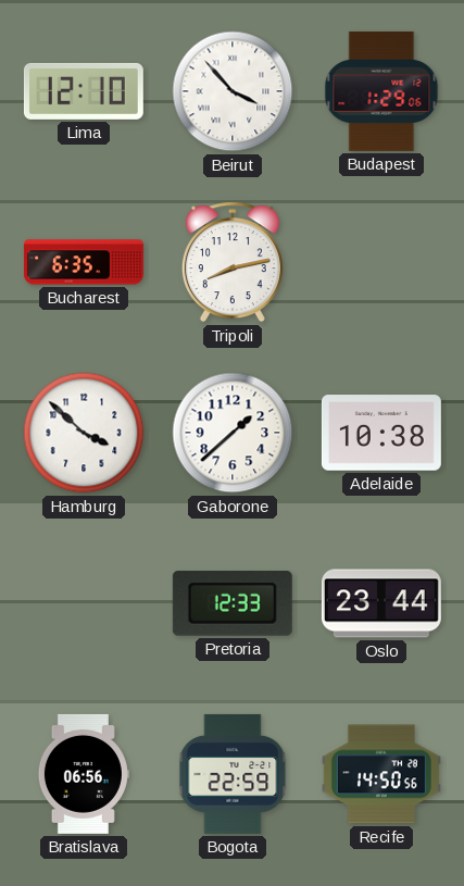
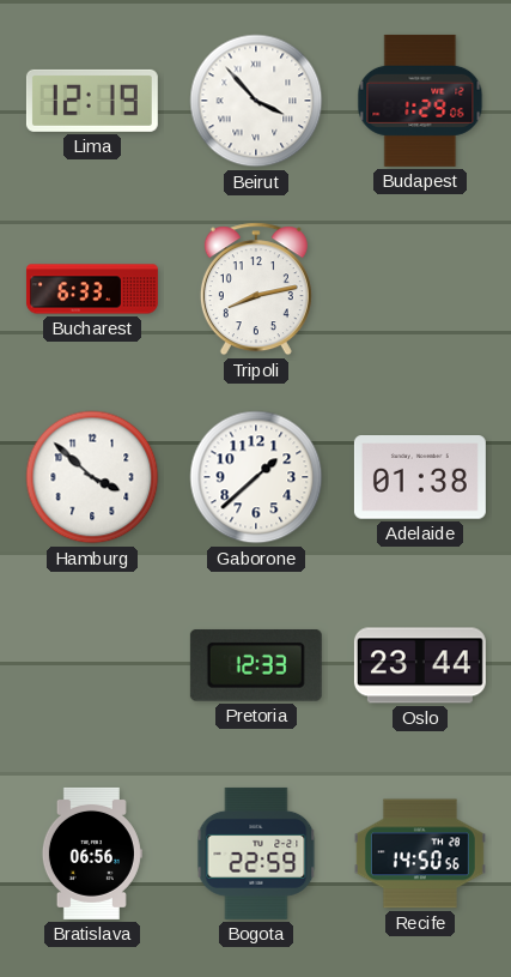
Lima: 12:10 -> 12:19 (92, 101)
Bucharest: 6:35 -> 6:33 (92, 289)
Adelaide: 10:38 -> 01:38 (420, 477)
